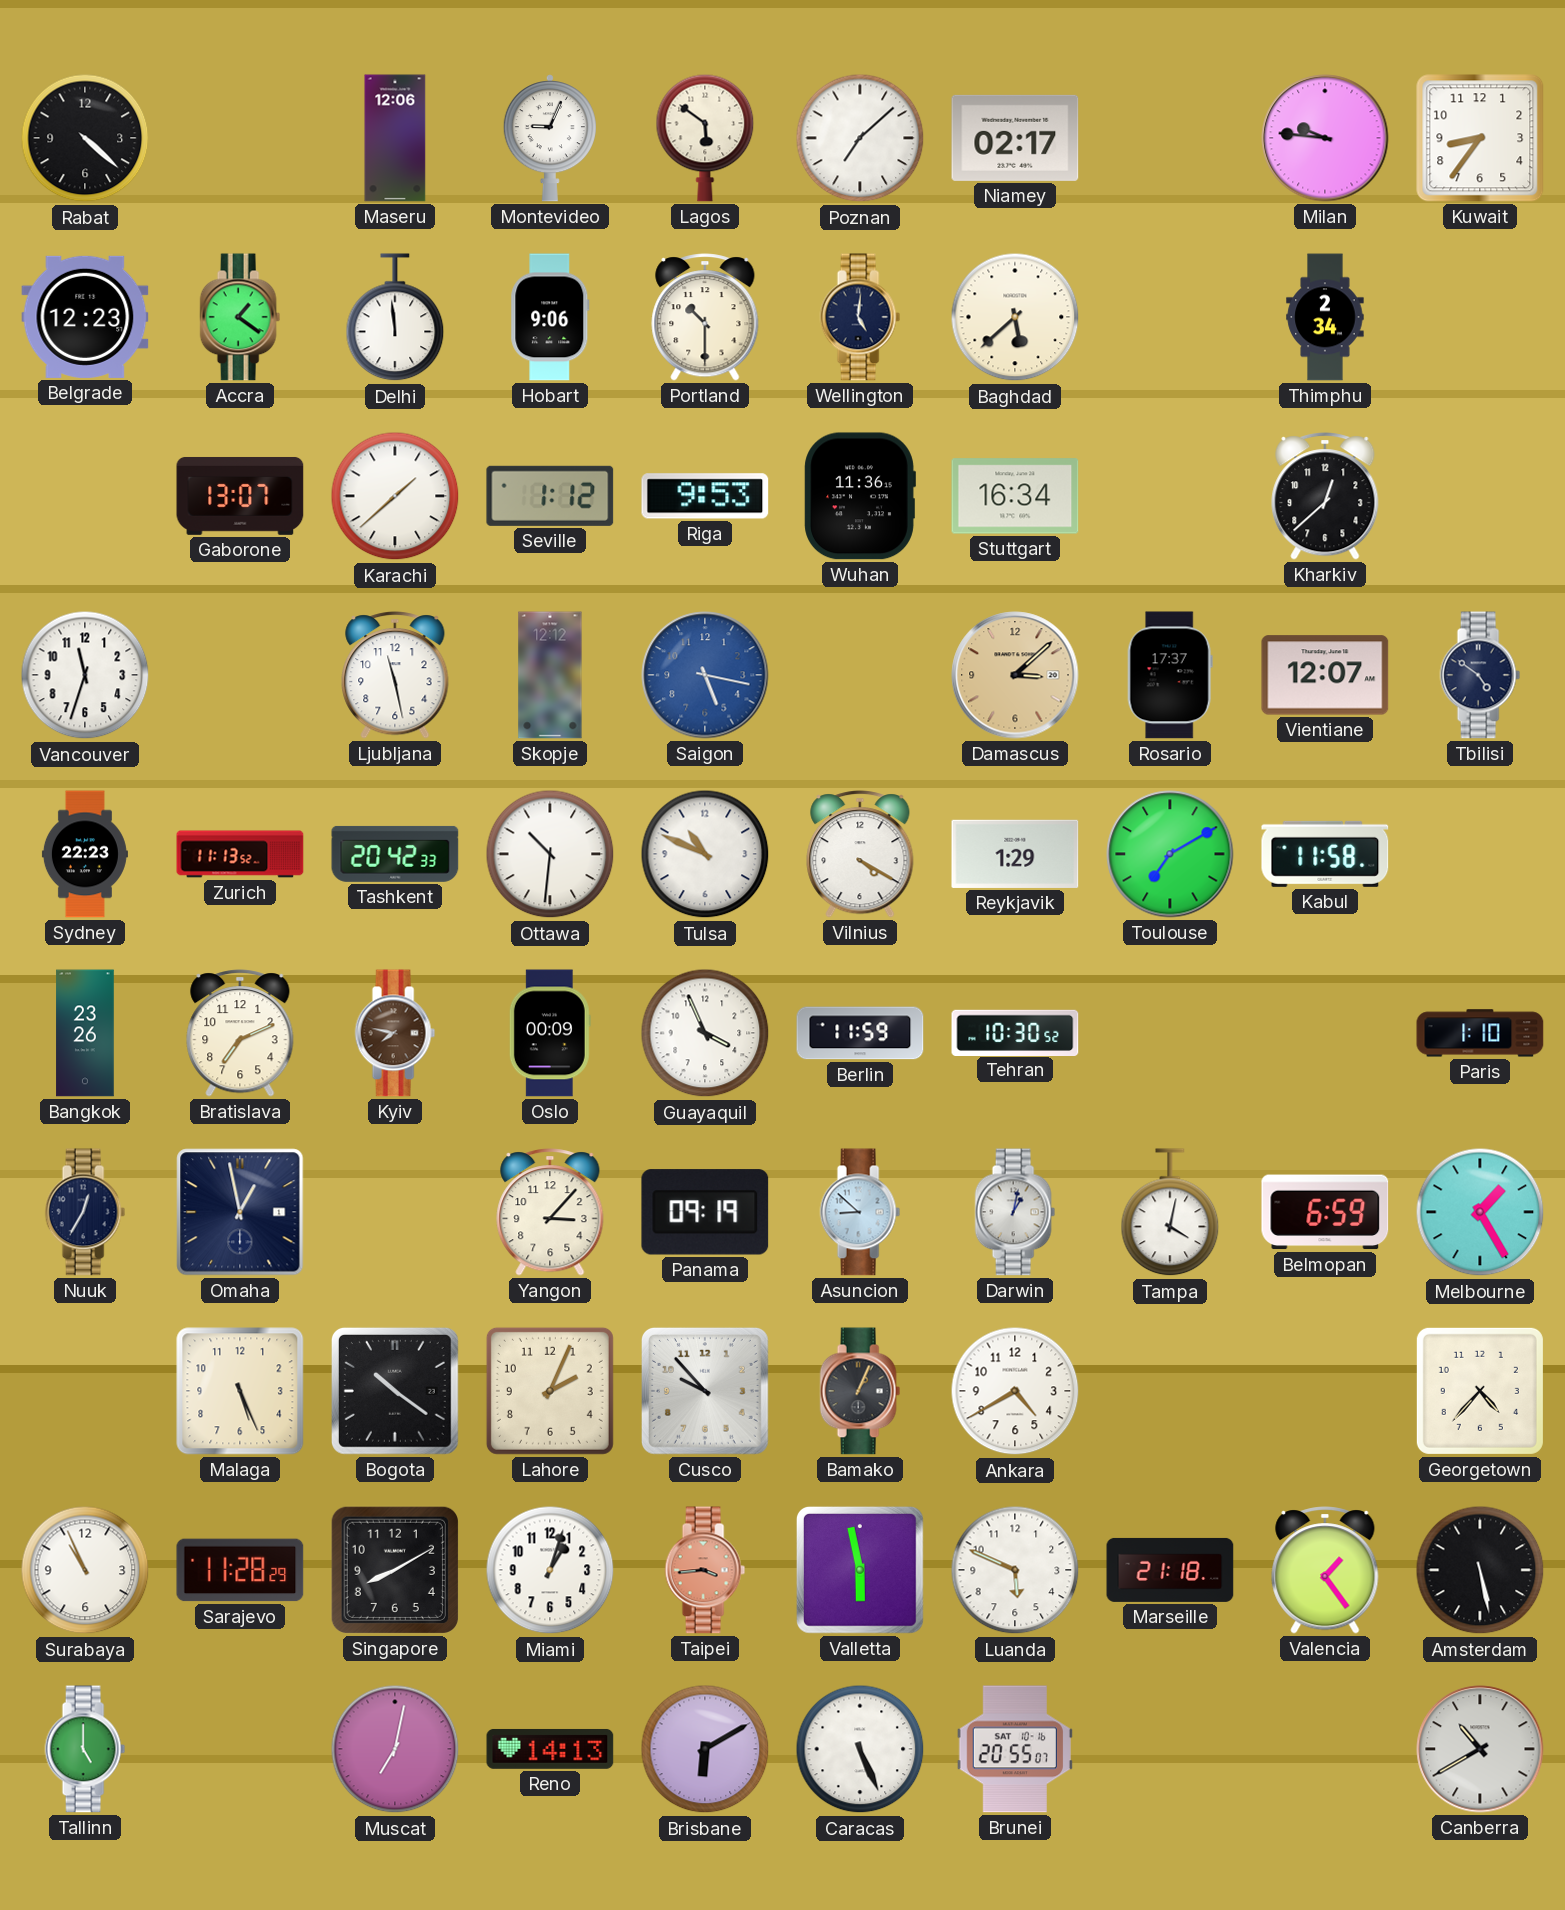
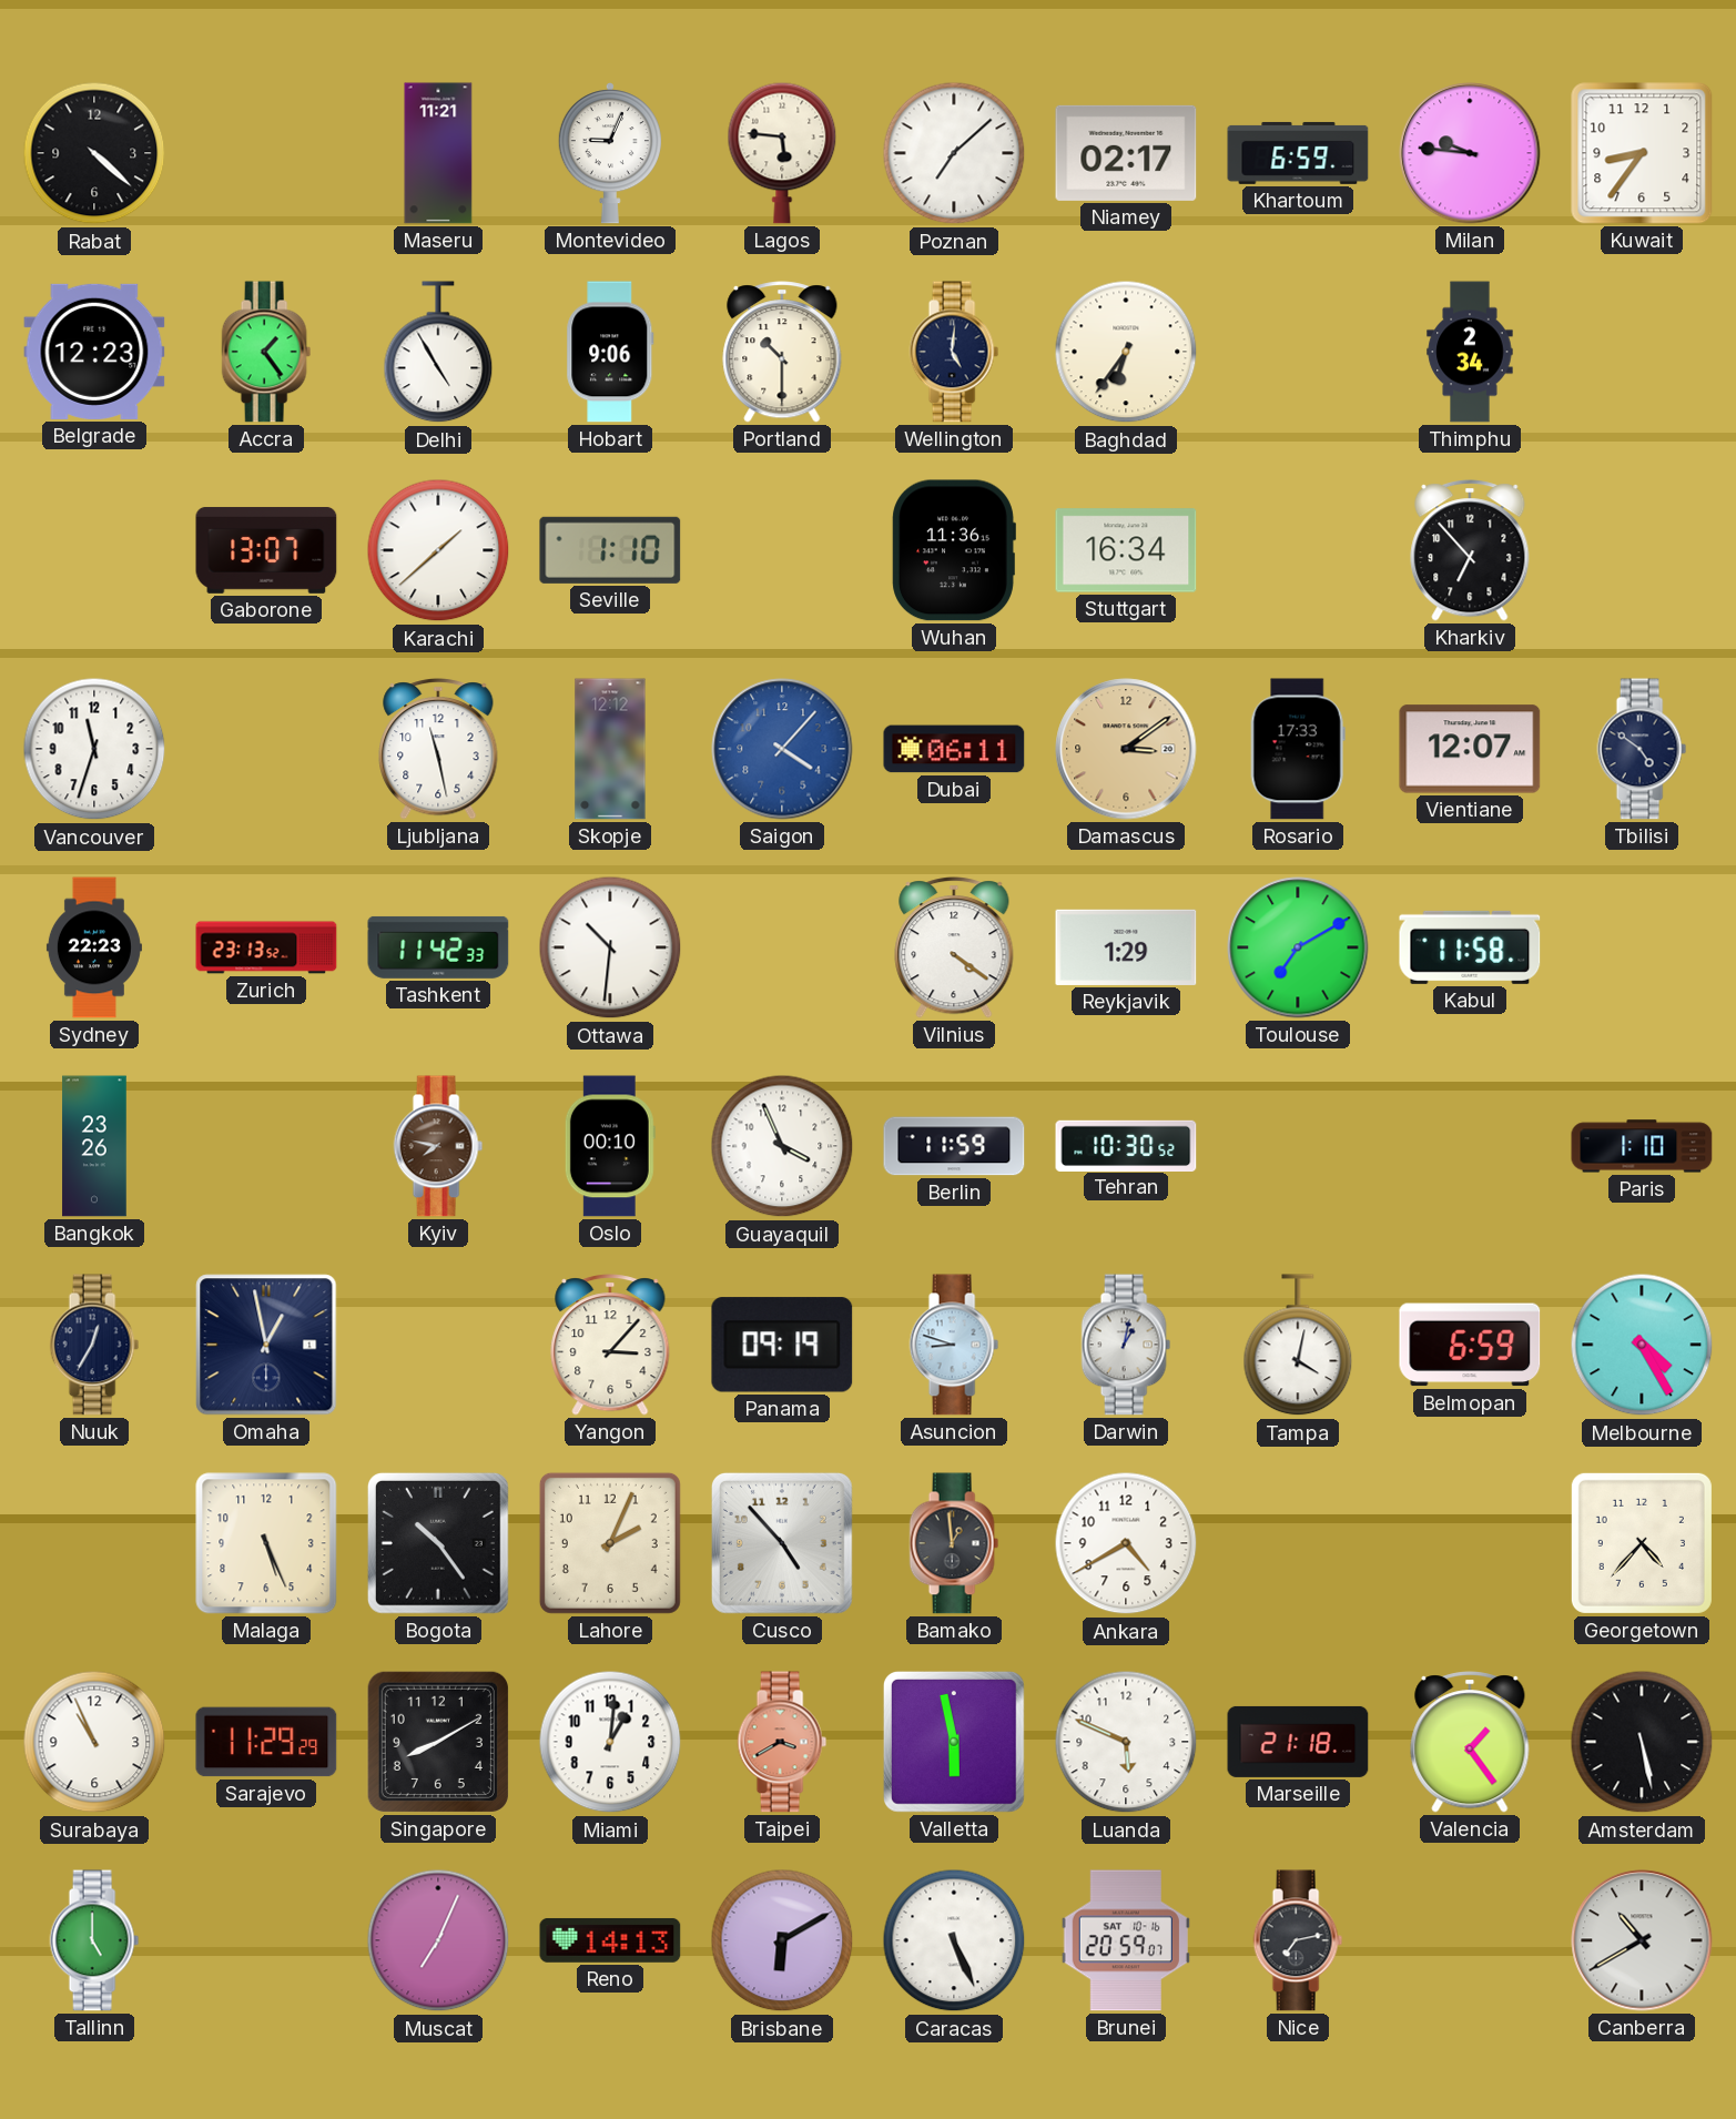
Maseru: 12:06 -> 11:21 (438, 153)
Lagos: 5:51 -> 5:46 (782, 153)
Khartoum: none -> 6:59 (1298, 153)
Accra: 1:21 -> 1:24 (266, 352)
Delhi: 11:59 -> 4:55 (438, 353)
Baghdad: 5:38 -> 6:36 (1126, 352)
Seville: 1:12 -> 1:10 (610, 550)
Riga: 9:53 -> none (705, 496)
Kharkiv: 12:38 -> 6:53 (1470, 550)
Saigon: 5:17 -> 4:07 (782, 749)
Dubai: none -> 06:11 (954, 749)
Damascus: 3:08 -> 3:09 (1126, 749)
Rosario: 17:37 -> 17:33 (1298, 749)
Zurich: 11:13 -> 23:13 (266, 947)
Tashkent: 20:42 -> 11:42 (438, 947)
Tulsa: 10:49 -> none (705, 854)
Vilnius: 4:20 -> 4:21 (954, 947)
Bratislava: 7:11 -> none (240, 1033)
Oslo: 00:09 -> 00:10 (610, 1146)
Asuncion: 8:52 -> 8:48 (954, 1345)
Melbourne: 1:25 -> 4:25 (1642, 1345)
Bogota: 10:21 -> 10:24 (438, 1543)
Cusco: 9:53 -> 4:53 (782, 1543)
Bamako: 1:04 -> 12:59 (954, 1543)
Sarajevo: 11:28 -> 11:29 (266, 1742)
Miami: 1:03 -> 1:01 (610, 1742)
Taipei: 3:44 -> 3:40 (782, 1742)
Muscat: 7:02 -> 7:04 (438, 1940)
Brunei: 20:55 -> 20:59 (1126, 1940)
Nice: none -> 7:13 (1298, 1940)
